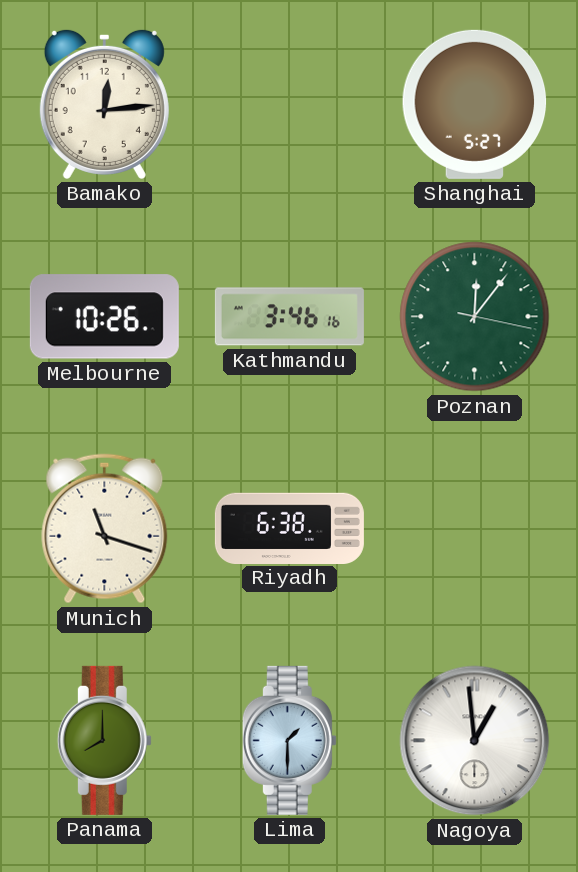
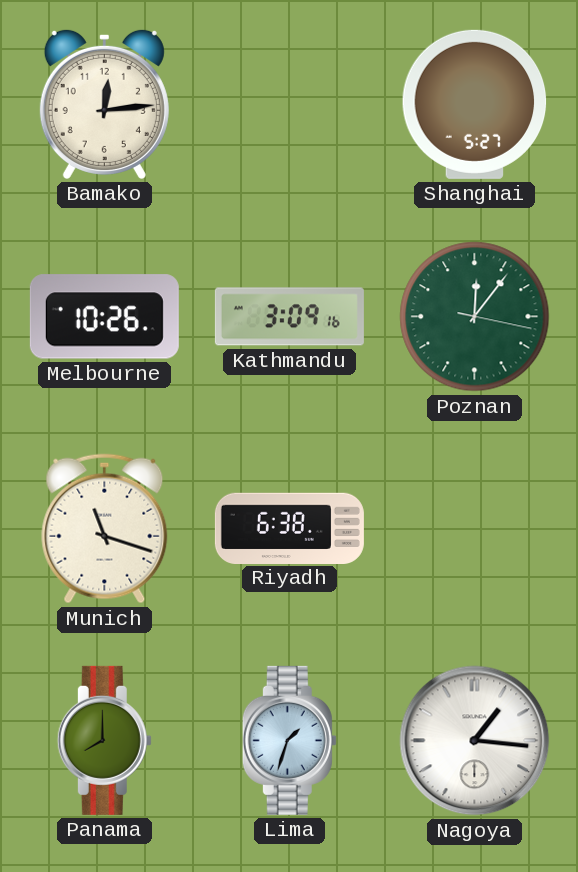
Kathmandu: 3:46 -> 3:09 (289, 317)
Lima: 1:30 -> 1:33 (289, 740)
Nagoya: 12:59 -> 1:16 (475, 741)
